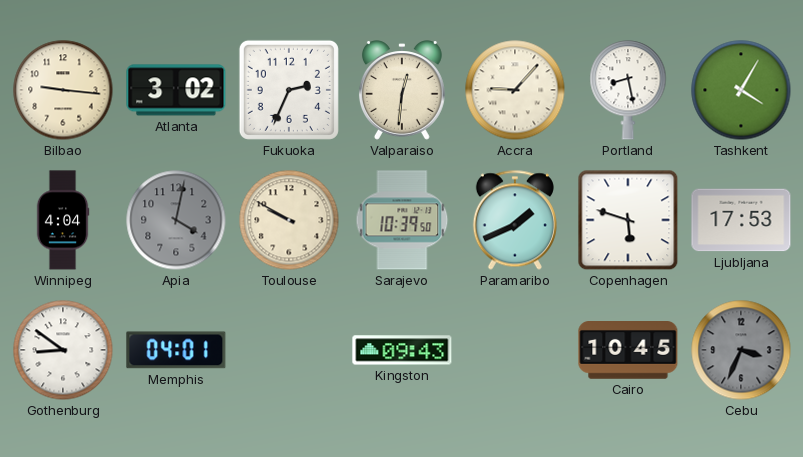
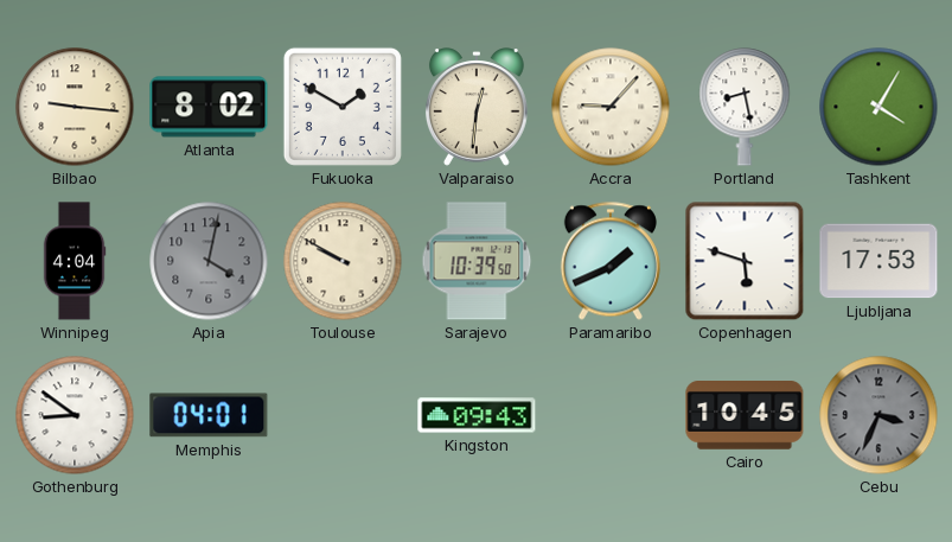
Atlanta: 3:02 -> 8:02 (209, 107)
Fukuoka: 2:34 -> 1:50 (343, 107)
